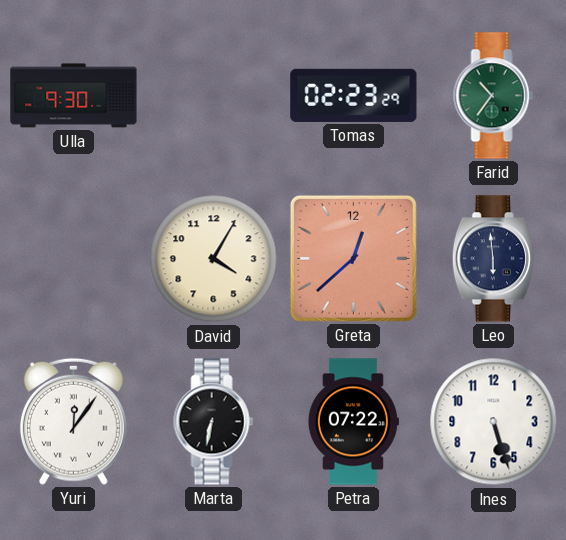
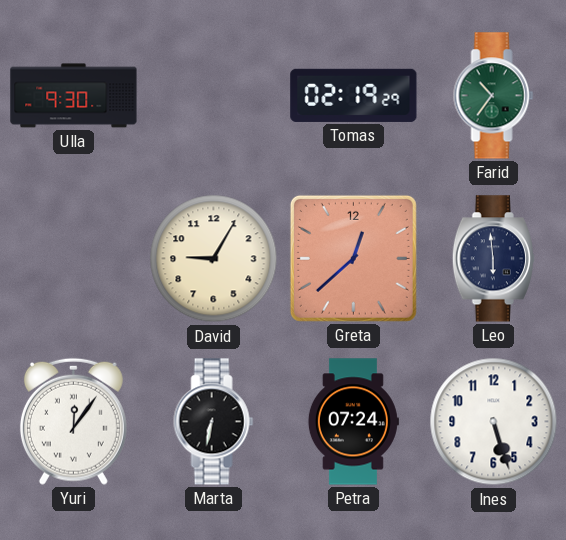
Tomas: 02:23 -> 02:19 (354, 95)
David: 4:05 -> 9:05 (214, 259)
Petra: 07:22 -> 07:24 (353, 422)
